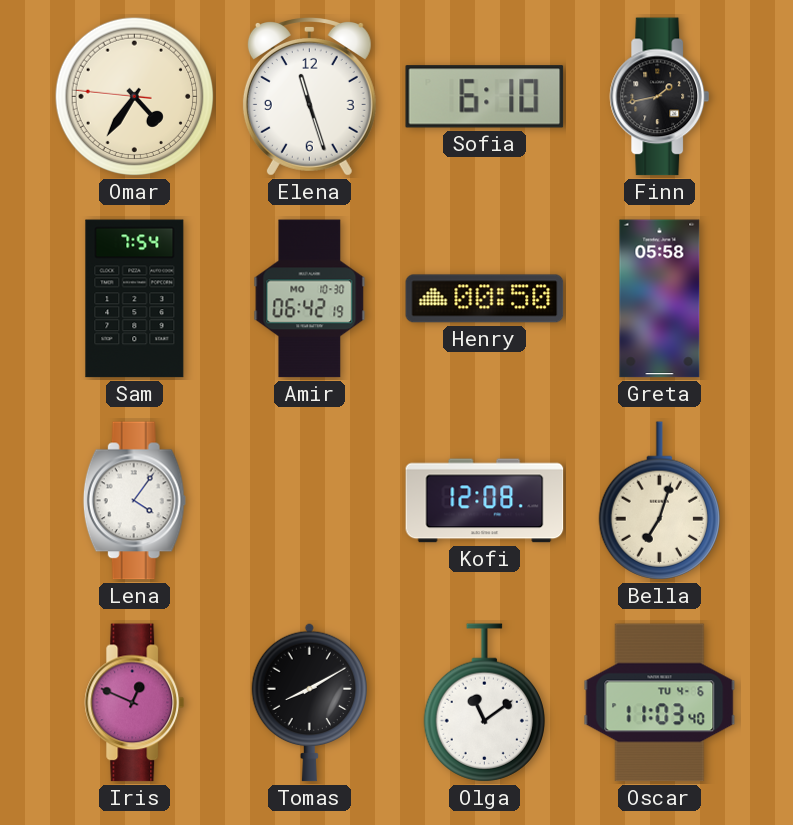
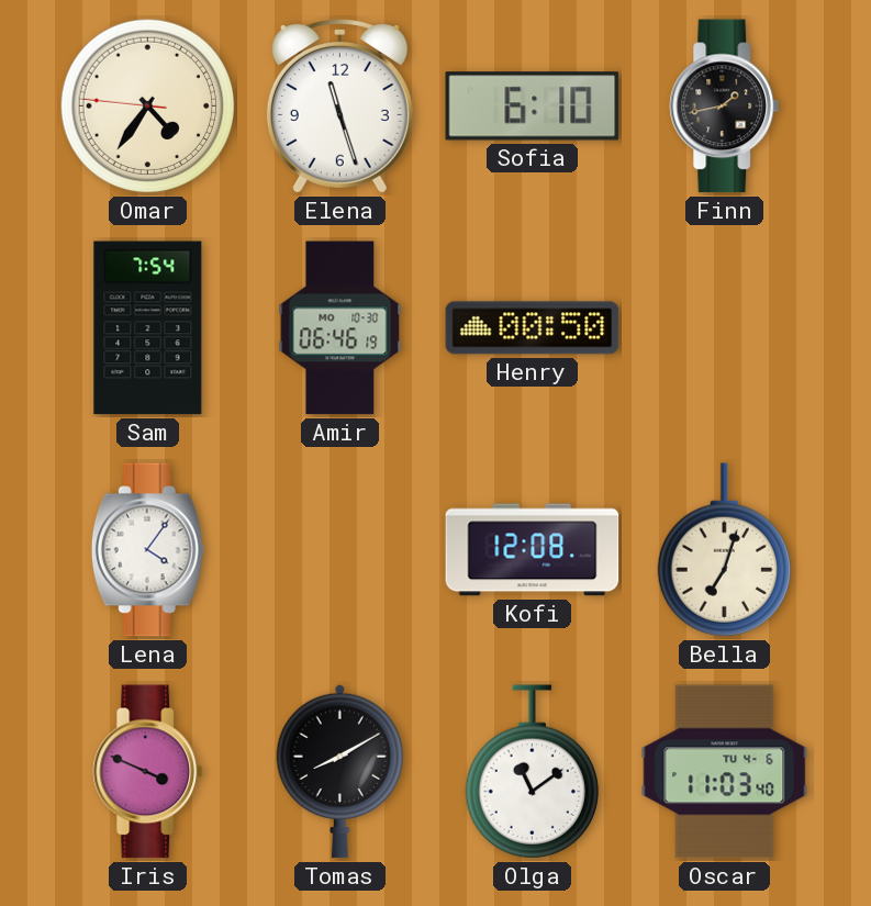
Amir: 06:42 -> 06:46 (340, 328)
Greta: 05:58 -> none (660, 299)
Iris: 12:49 -> 3:49 (148, 772)
